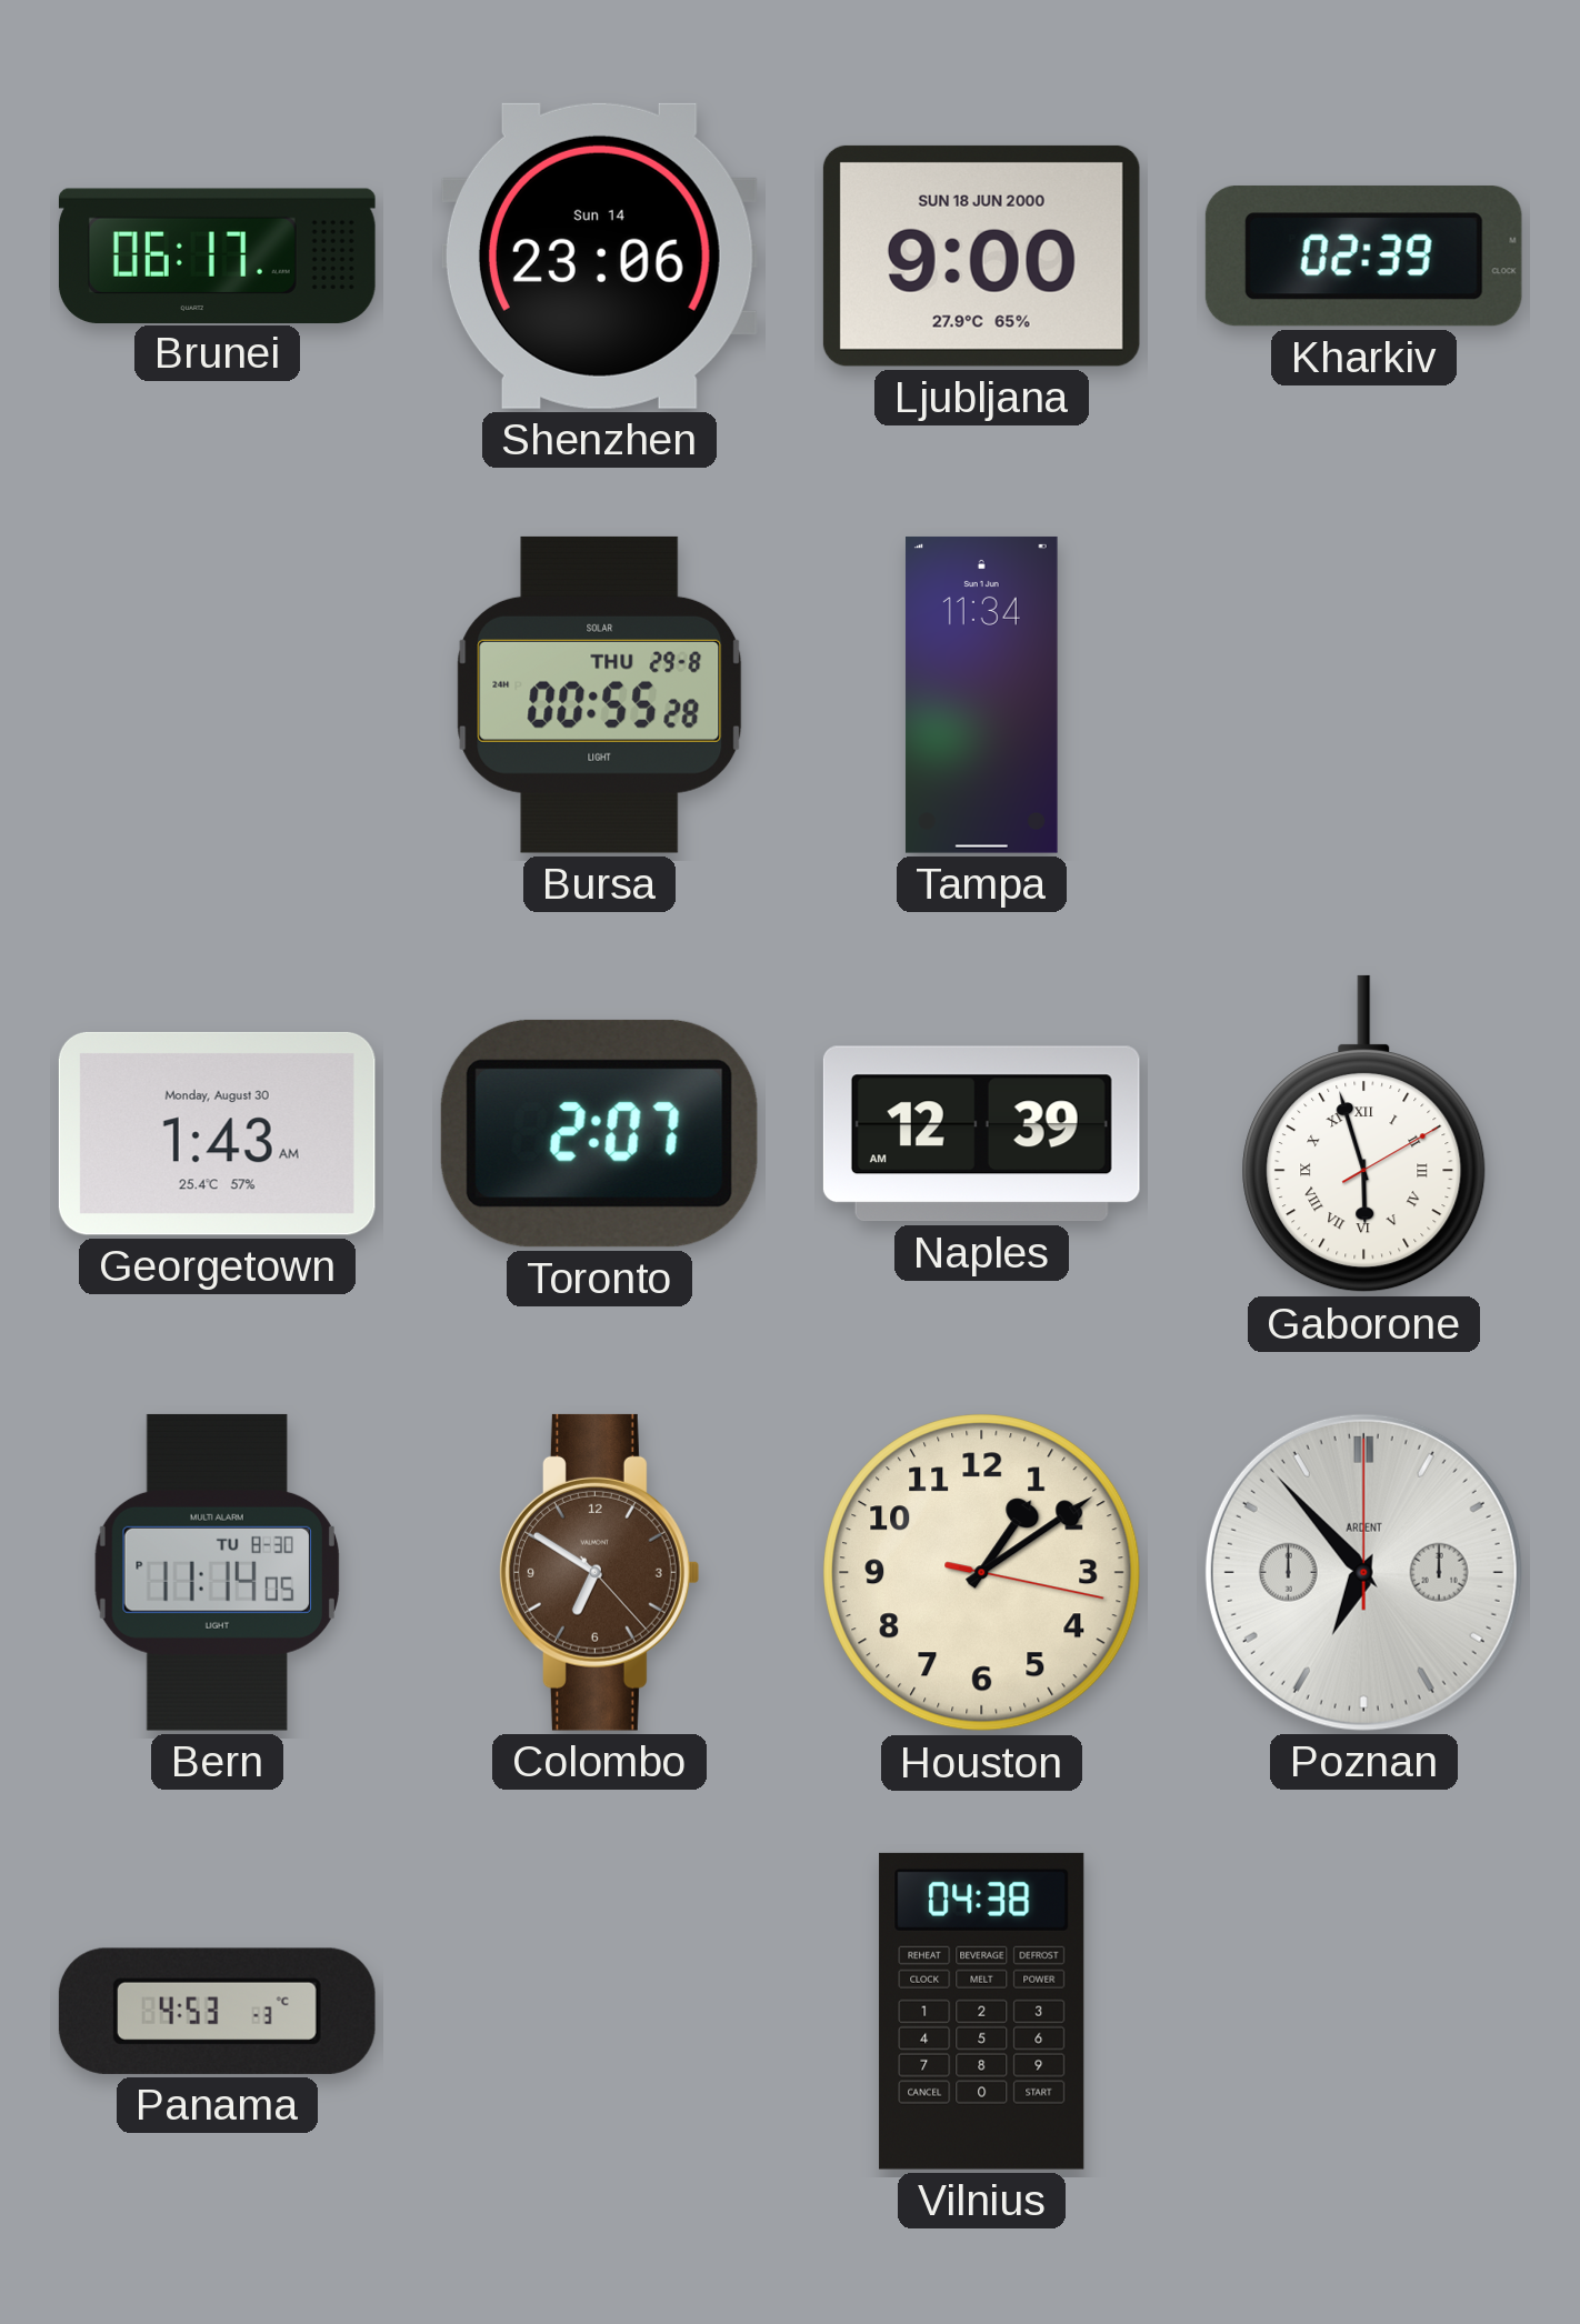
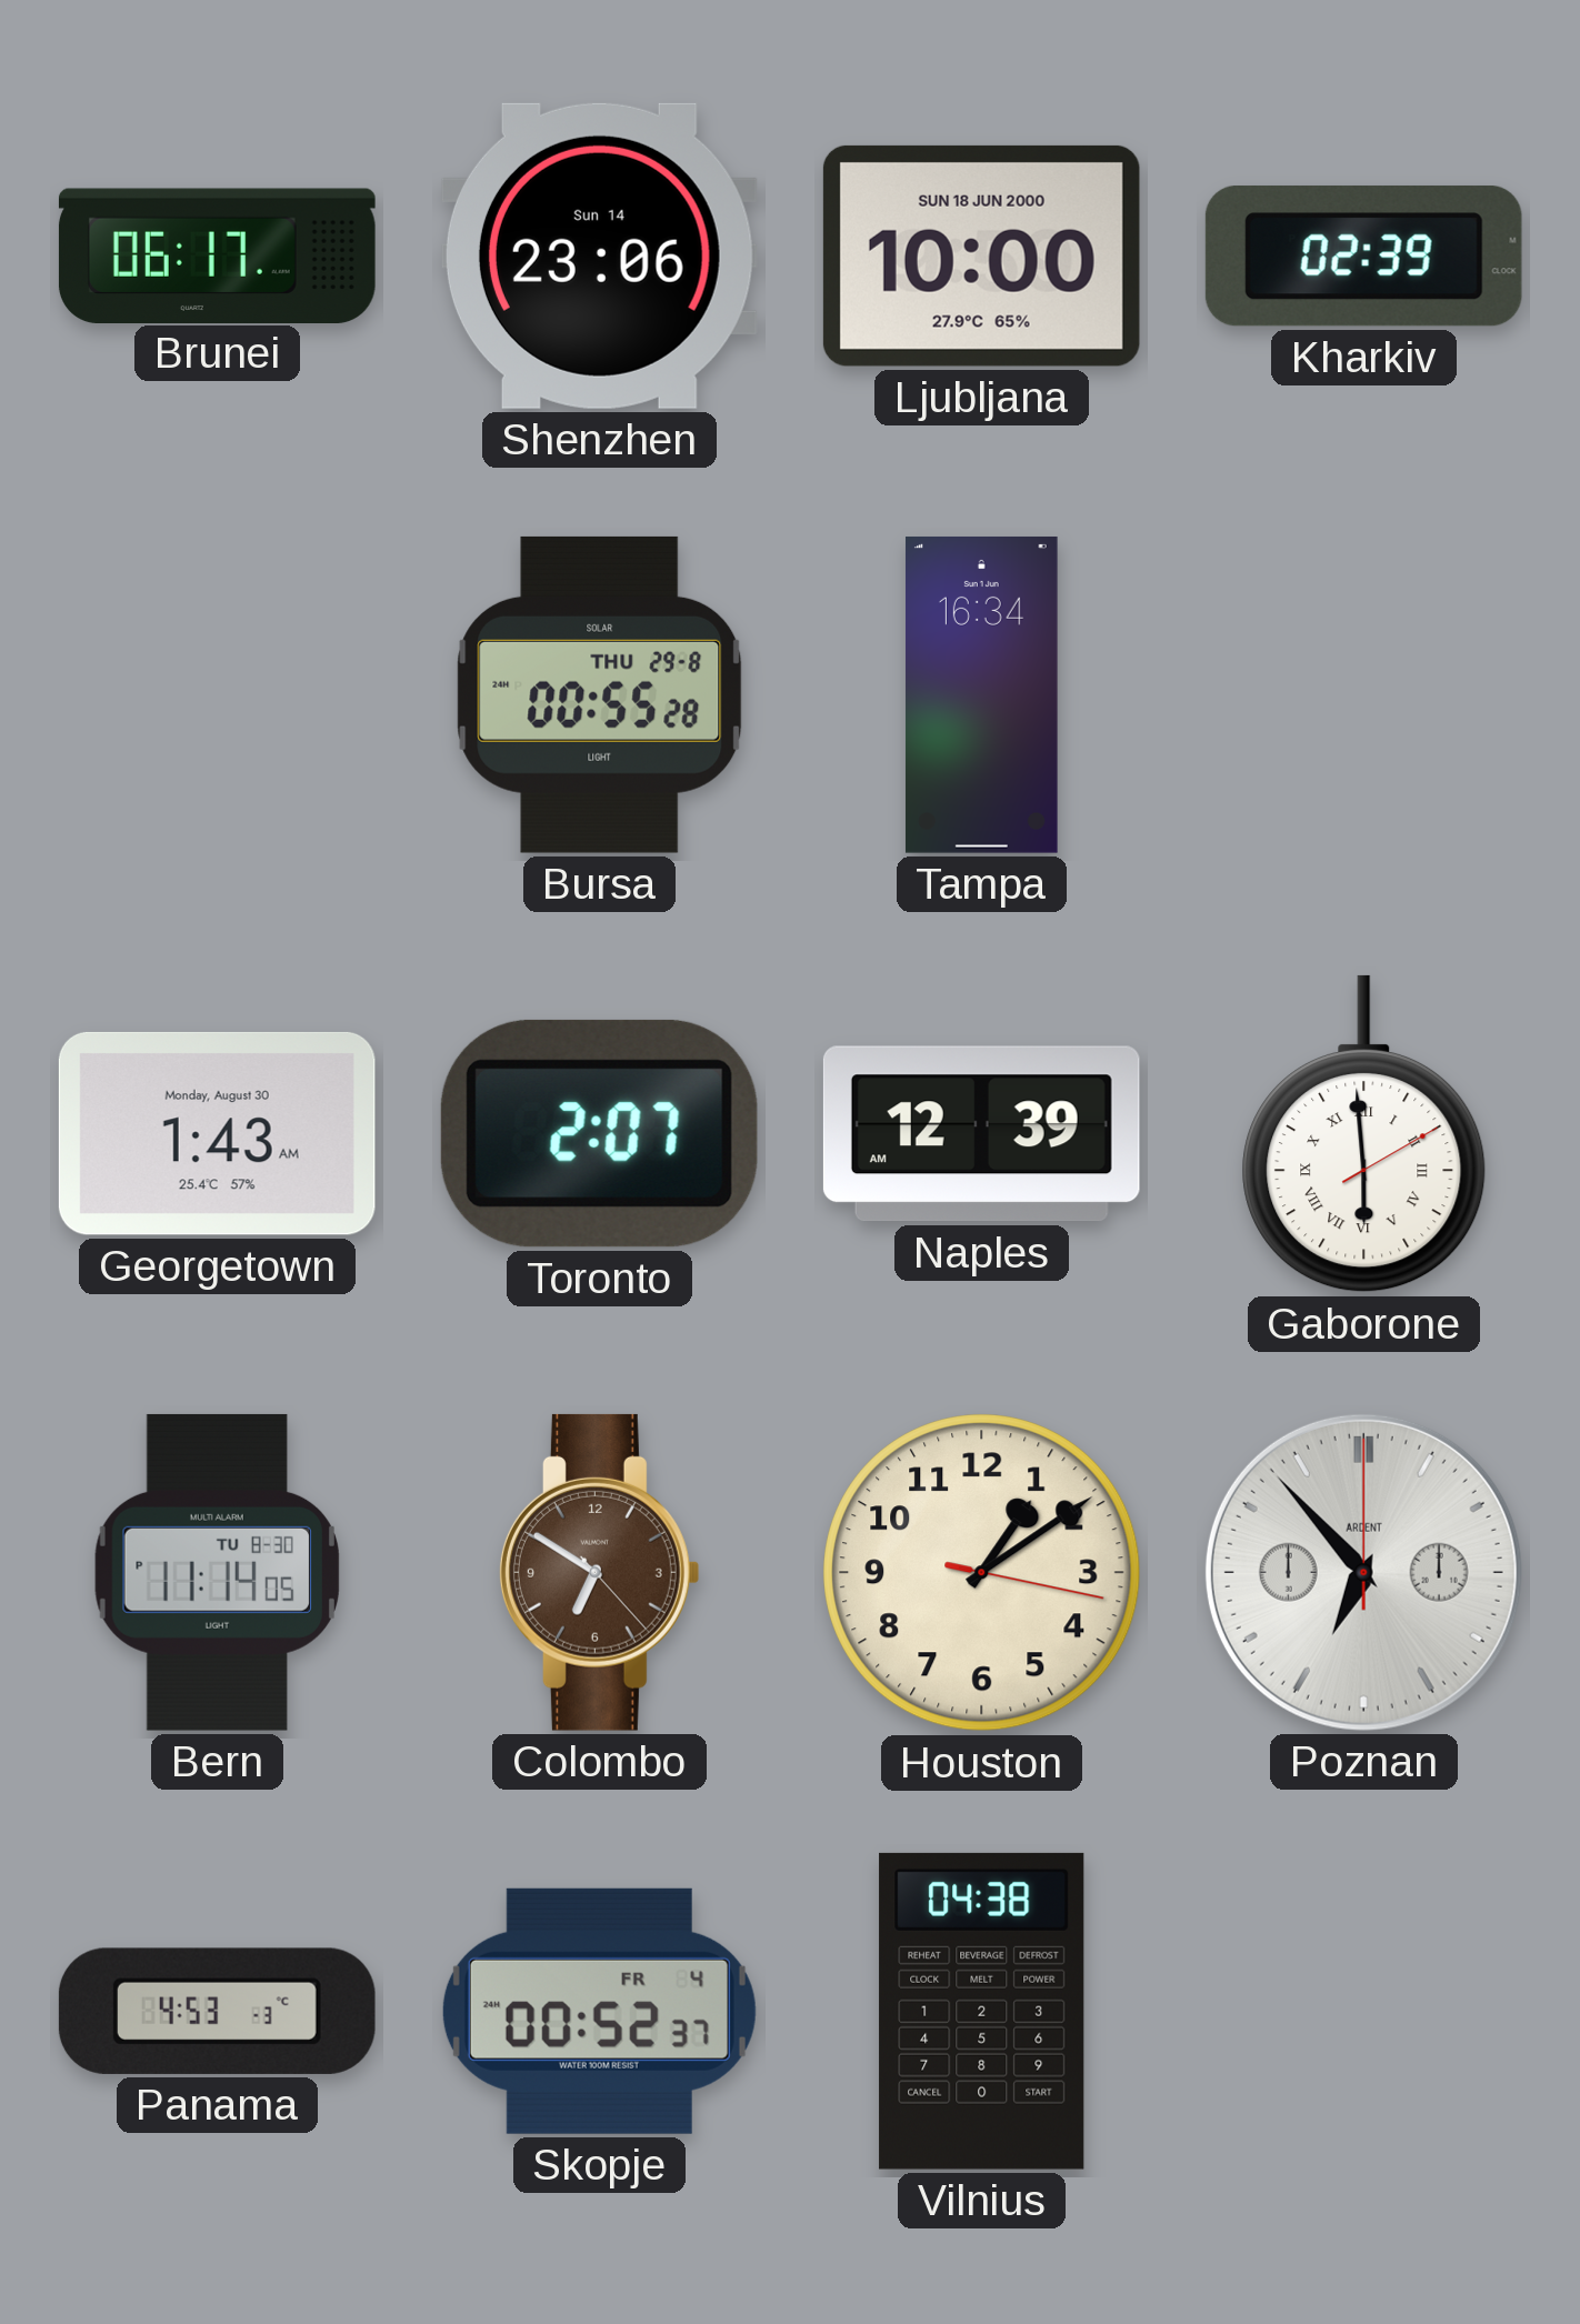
Ljubljana: 9:00 -> 10:00 (981, 256)
Tampa: 11:34 -> 16:34 (981, 694)
Gaborone: 5:57 -> 5:59 (1364, 1134)
Skopje: none -> 00:52 (599, 2011)
